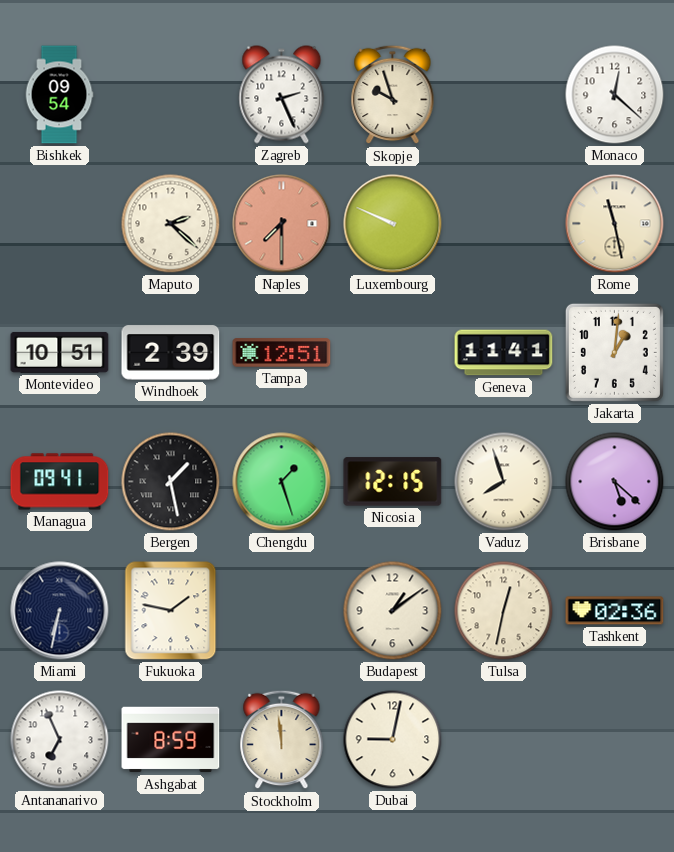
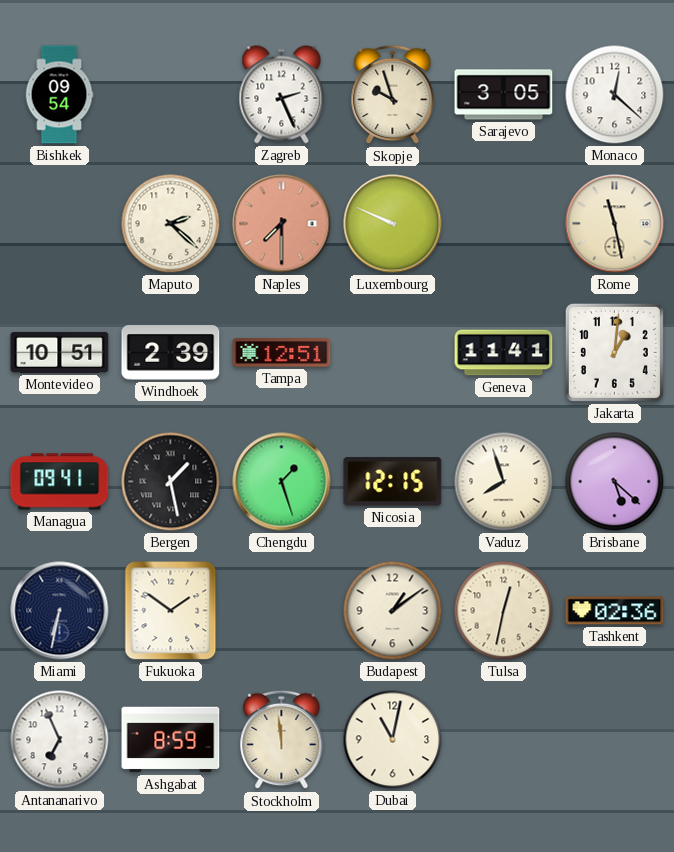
Sarajevo: none -> 3:05 (504, 95)
Fukuoka: 1:47 -> 1:51 (171, 611)
Dubai: 9:02 -> 11:02 (393, 740)
